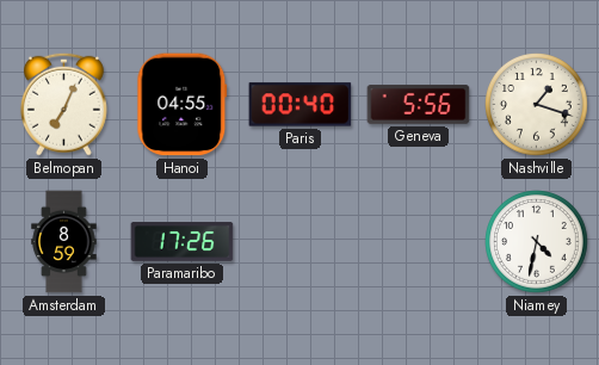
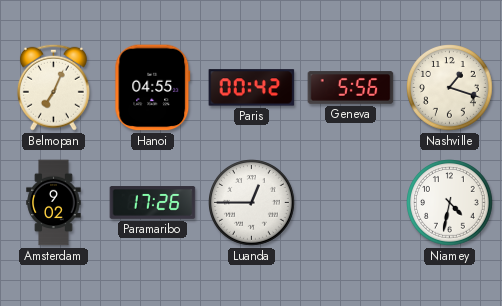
Paris: 00:40 -> 00:42 (252, 88)
Amsterdam: 8:59 -> 9:02 (54, 203)
Luanda: none -> 12:45 (252, 203)
